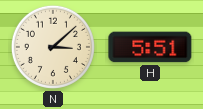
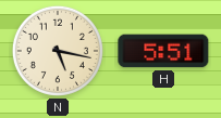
N: 3:08 -> 5:17 (58, 51)
